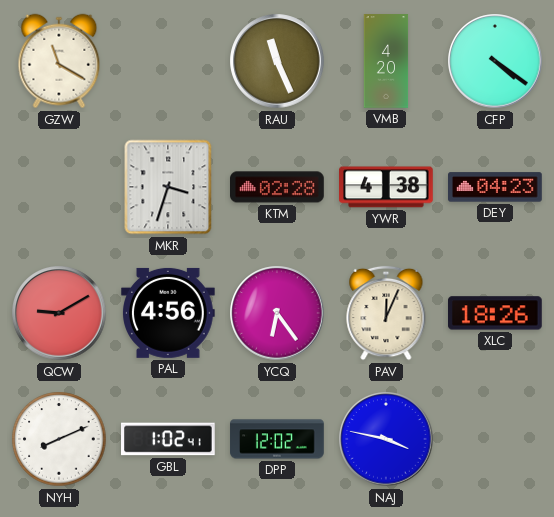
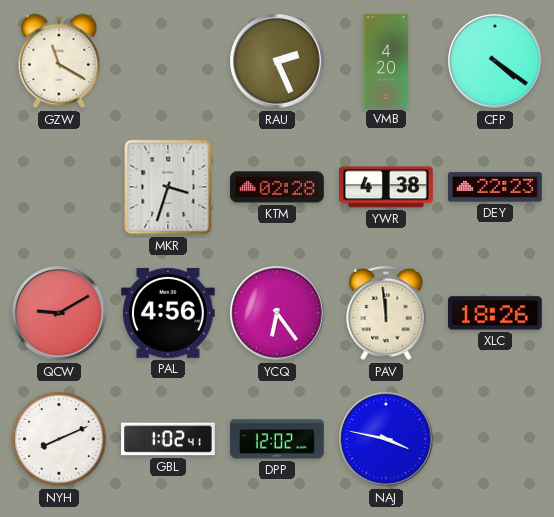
RAU: 11:26 -> 2:26 (277, 61)
DEY: 04:23 -> 22:23 (496, 187)
PAV: 12:04 -> 11:59 (386, 313)
